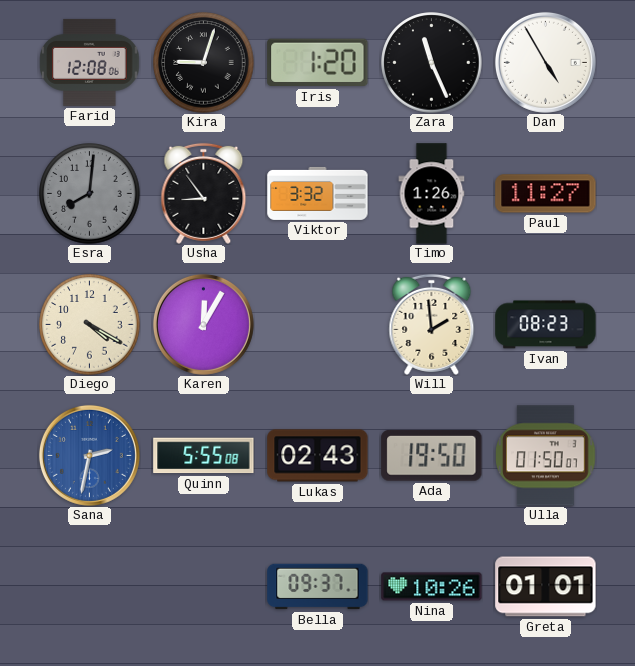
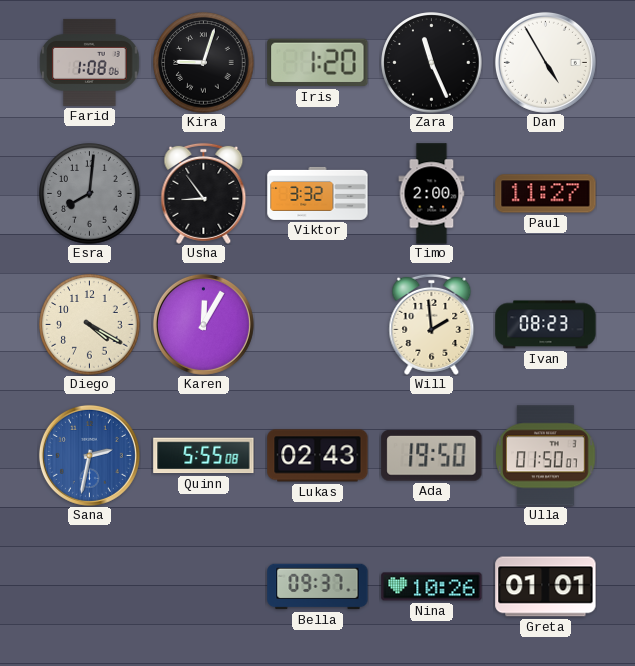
Farid: 12:08 -> 1:08 (90, 62)
Timo: 1:26 -> 2:00 (432, 194)
